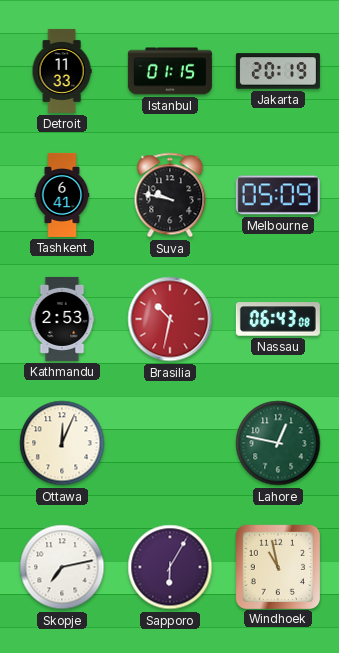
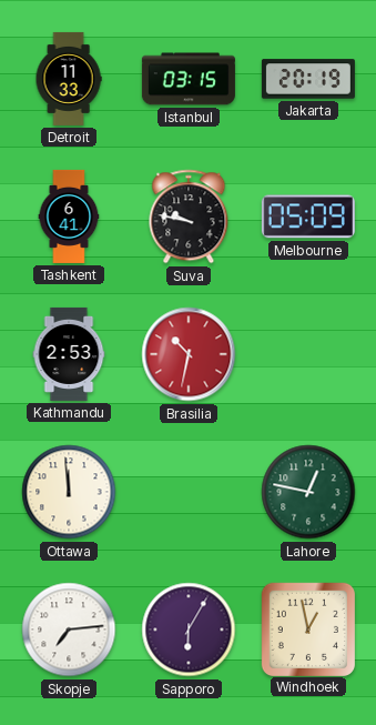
Istanbul: 01:15 -> 03:15 (189, 79)
Nassau: 06:43 -> none (278, 319)
Ottawa: 12:04 -> 11:59 (69, 492)
Skopje: 7:13 -> 7:14 (69, 630)
Windhoek: 10:58 -> 12:58 (307, 628)
